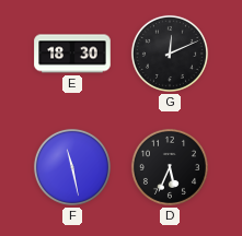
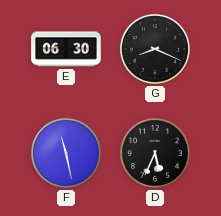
E: 18:30 -> 06:30 (66, 49)
G: 12:11 -> 8:19 (155, 49)
